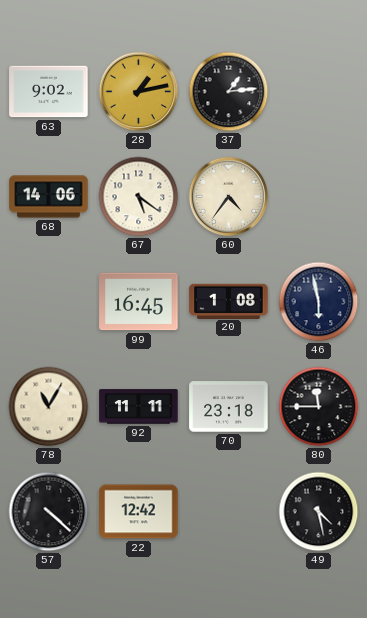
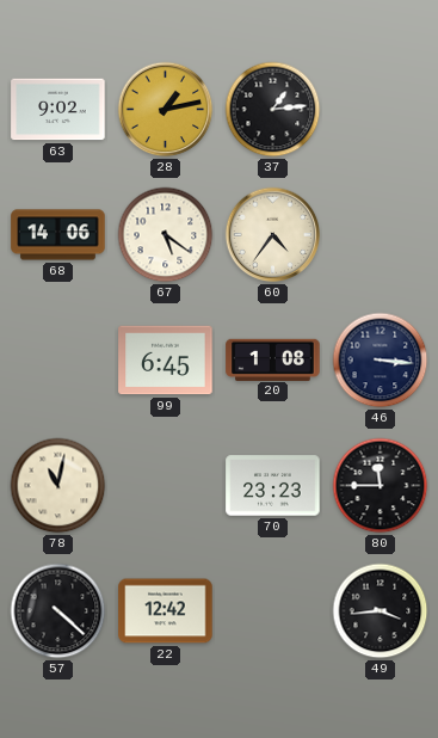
99: 16:45 -> 6:45 (166, 361)
46: 5:58 -> 3:16 (381, 361)
78: 11:05 -> 11:02 (58, 486)
92: 11:11 -> none (139, 407)
70: 23:18 -> 23:23 (273, 486)
49: 4:28 -> 3:44 (381, 611)
